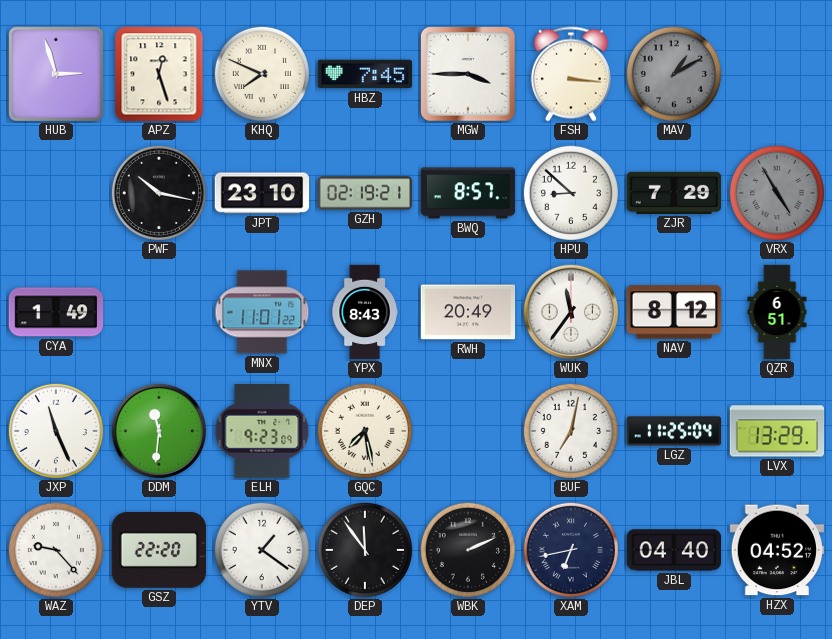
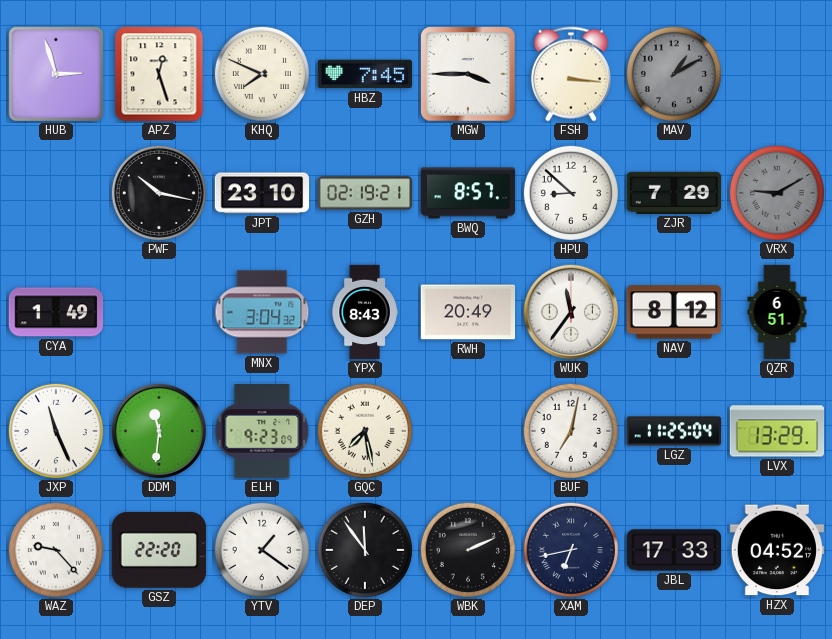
VRX: 4:55 -> 9:10 (777, 193)
MNX: 11:01 -> 3:04 (262, 312)
JBL: 04:40 -> 17:33 (673, 550)
